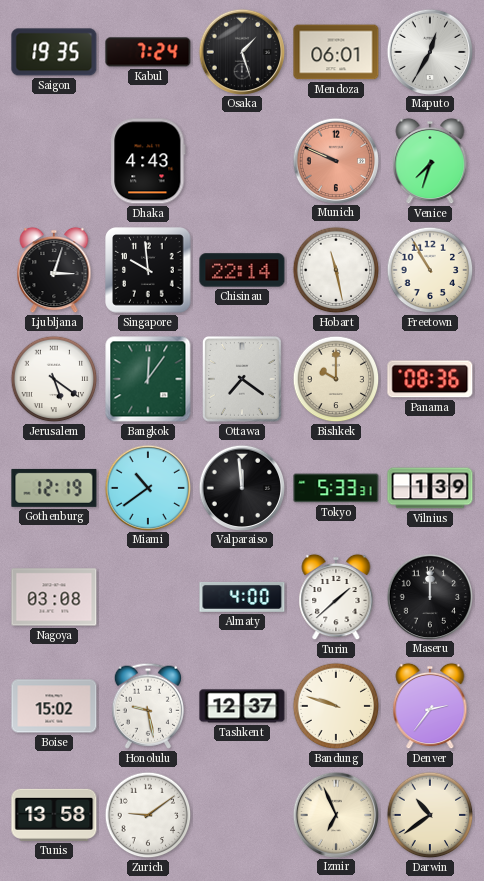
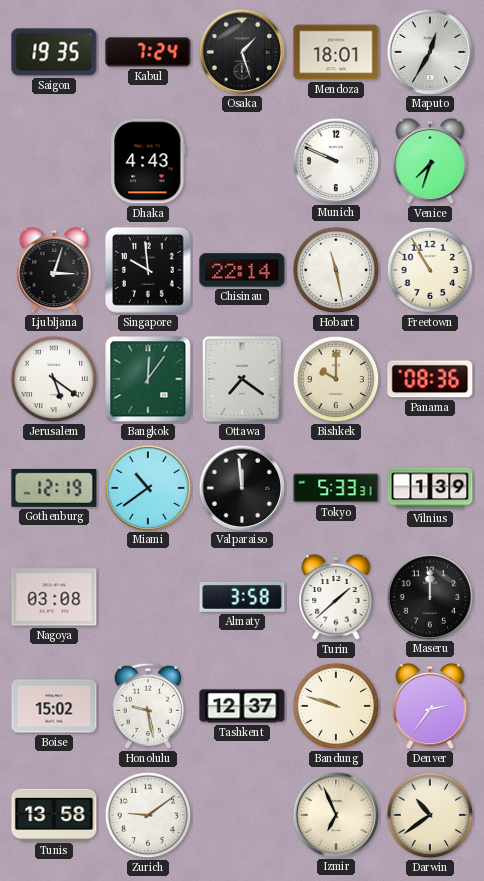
Mendoza: 06:01 -> 18:01 (336, 52)
Munich dial: salmon -> white (335, 160)
Almaty: 4:00 -> 3:58 (242, 597)
